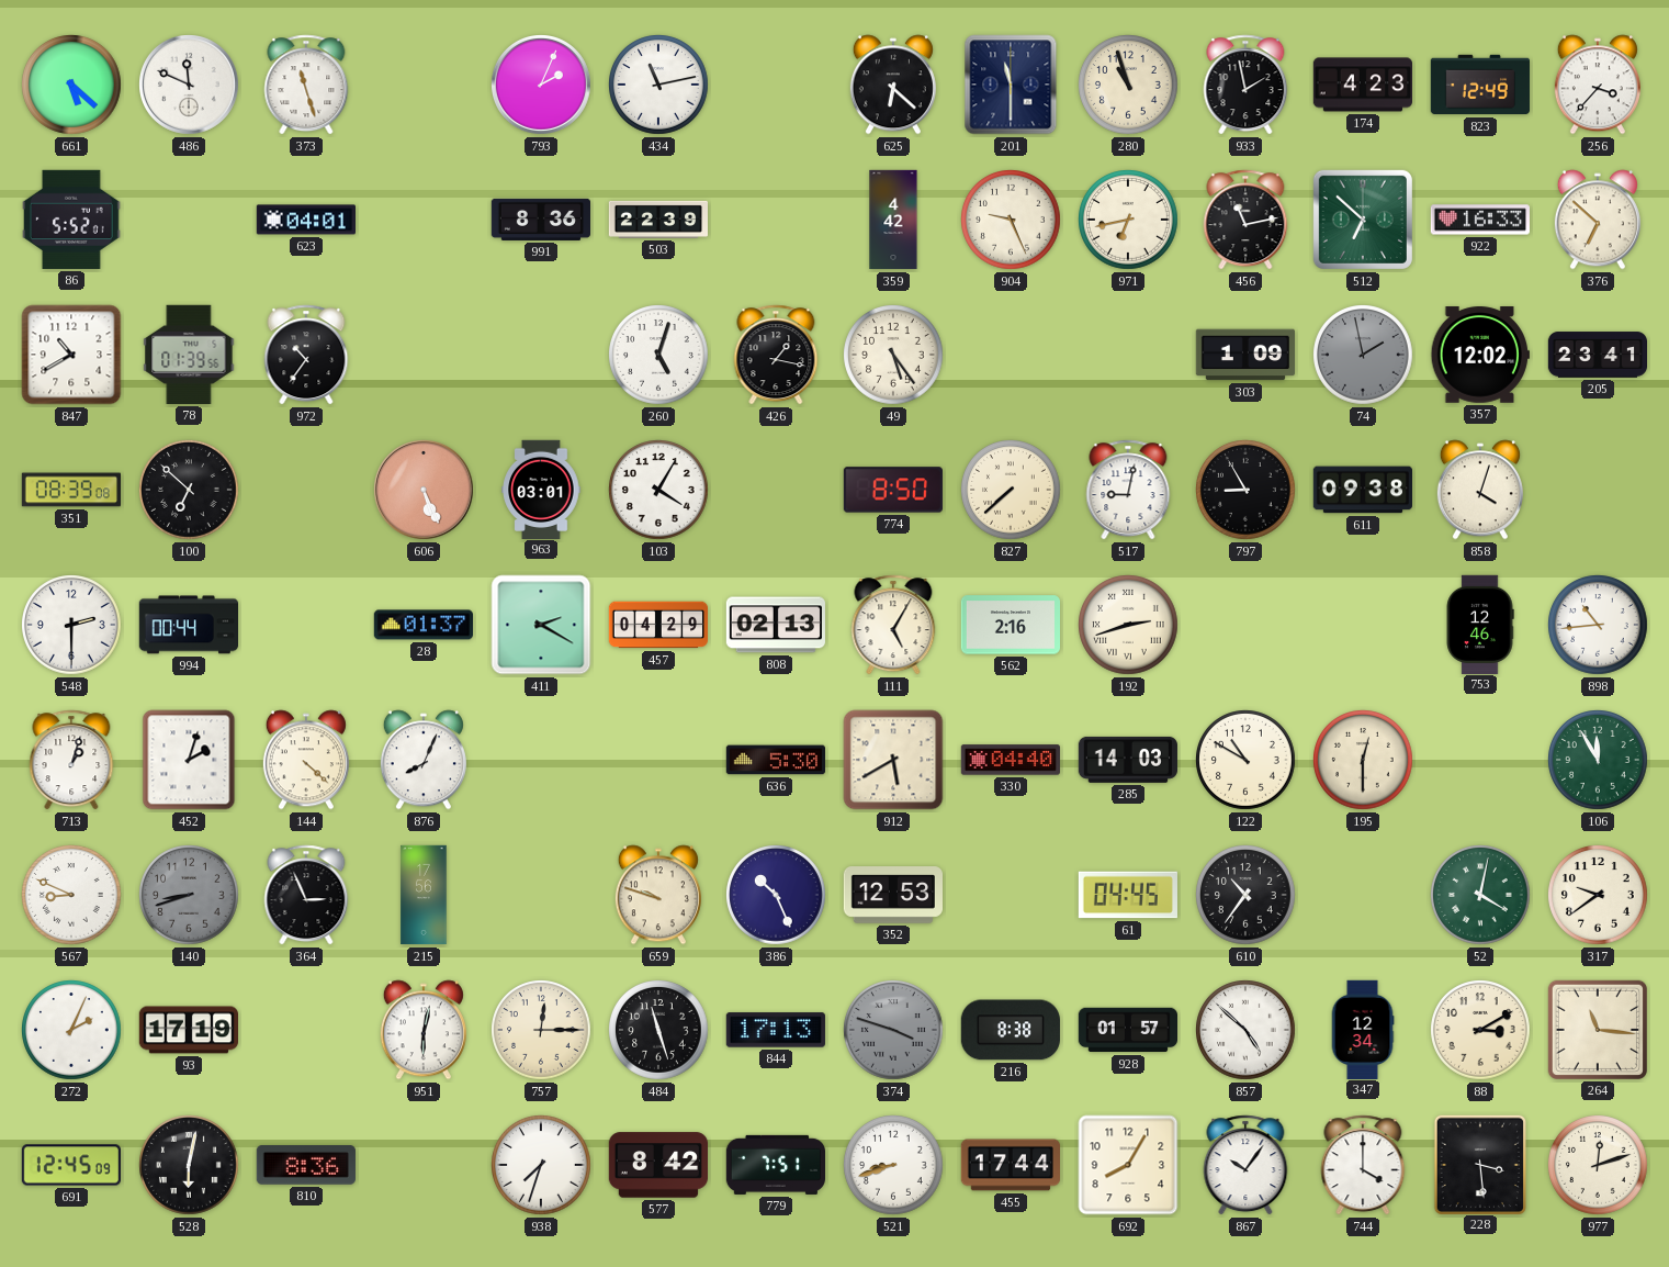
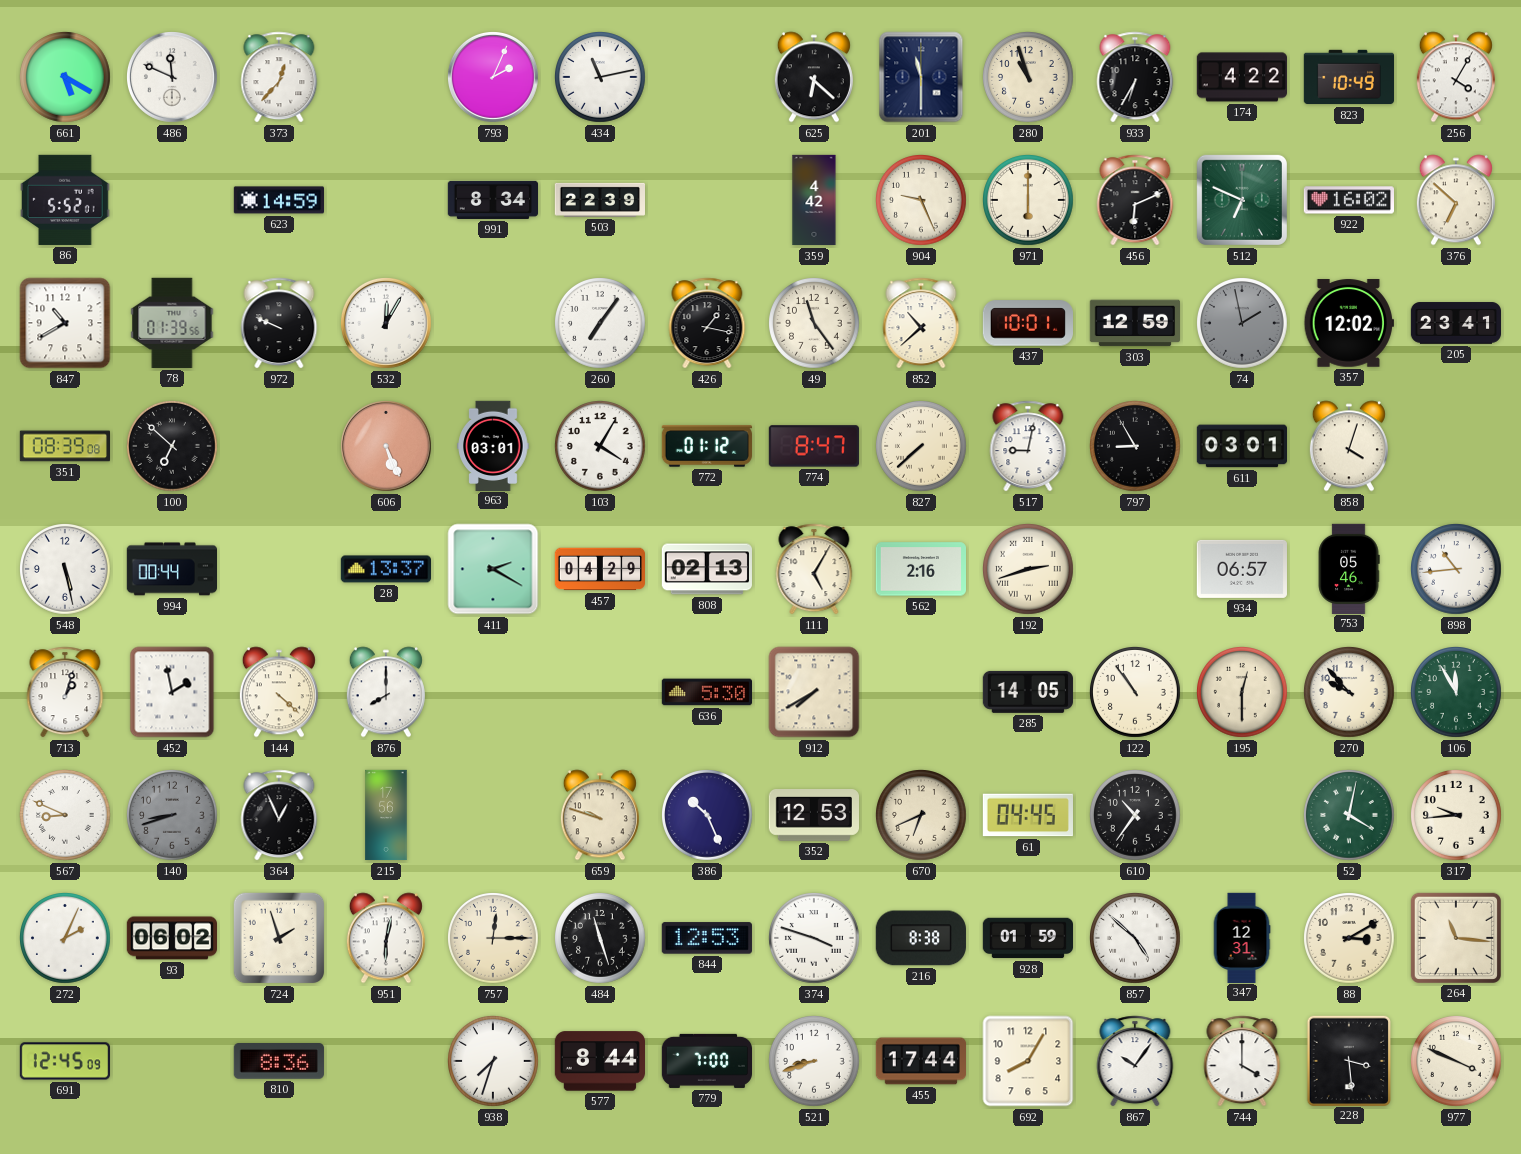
661: 5:22 -> 5:20 (66, 78)
373: 11:27 -> 12:37 (279, 77)
933: 1:58 -> 6:35 (1135, 77)
174: 4:23 -> 4:22 (1241, 77)
823: 12:49 -> 10:49 (1348, 77)
256: 3:37 -> 4:05 (1456, 77)
623: 04:01 -> 14:59 (278, 200)
991: 8:36 -> 8:34 (492, 200)
971: 6:43 -> 6:00 (1029, 201)
456: 11:13 -> 6:11 (1135, 200)
512: 6:52 -> 6:49 (1242, 200)
922: 16:33 -> 16:02 (1348, 200)
972: 10:36 -> 9:49 (279, 323)
532: none -> 12:05 (387, 324)
260: 5:03 -> 7:06 (601, 324)
49: 5:24 -> 11:24 (815, 324)
852: none -> 10:38 (921, 323)
437: none -> 10:01 (1027, 323)
303: 1:09 -> 12:59 (1134, 323)
772: none -> 01:12 (707, 446)
774: 8:50 -> 8:47 (814, 446)
611: 09:38 -> 03:01 (1241, 446)
548: 2:30 -> 5:28 (66, 570)
28: 01:37 -> 13:37 (385, 569)
934: none -> 06:57 (1242, 569)
753: 12:46 -> 05:46 (1349, 568)
452: 2:03 -> 1:58 (172, 692)
876: 8:04 -> 8:00 (386, 692)
912: 5:40 -> 7:40 (814, 692)
330: 04:40 -> none (1010, 760)
285: 14:03 -> 14:05 (1027, 692)
122: 10:50 -> 10:54 (1136, 693)
270: none -> 9:53 (1350, 693)
364: 2:56 -> 12:56 (279, 815)
670: none -> 6:41 (922, 816)
317: 9:39 -> 9:44 (1457, 816)
93: 17:19 -> 06:02 (171, 938)
724: none -> 1:57 (279, 938)
844: 17:13 -> 12:53 (707, 938)
374 dial: grey -> white (815, 939)
928: 01:57 -> 01:59 (1027, 938)
347: 12:34 -> 12:31 (1242, 937)
528: 6:02 -> none (190, 1166)
577: 8:42 -> 8:44 (599, 1061)
779: 7:51 -> 7:00 (706, 1061)
977: 12:12 -> 3:49 (1457, 1062)
